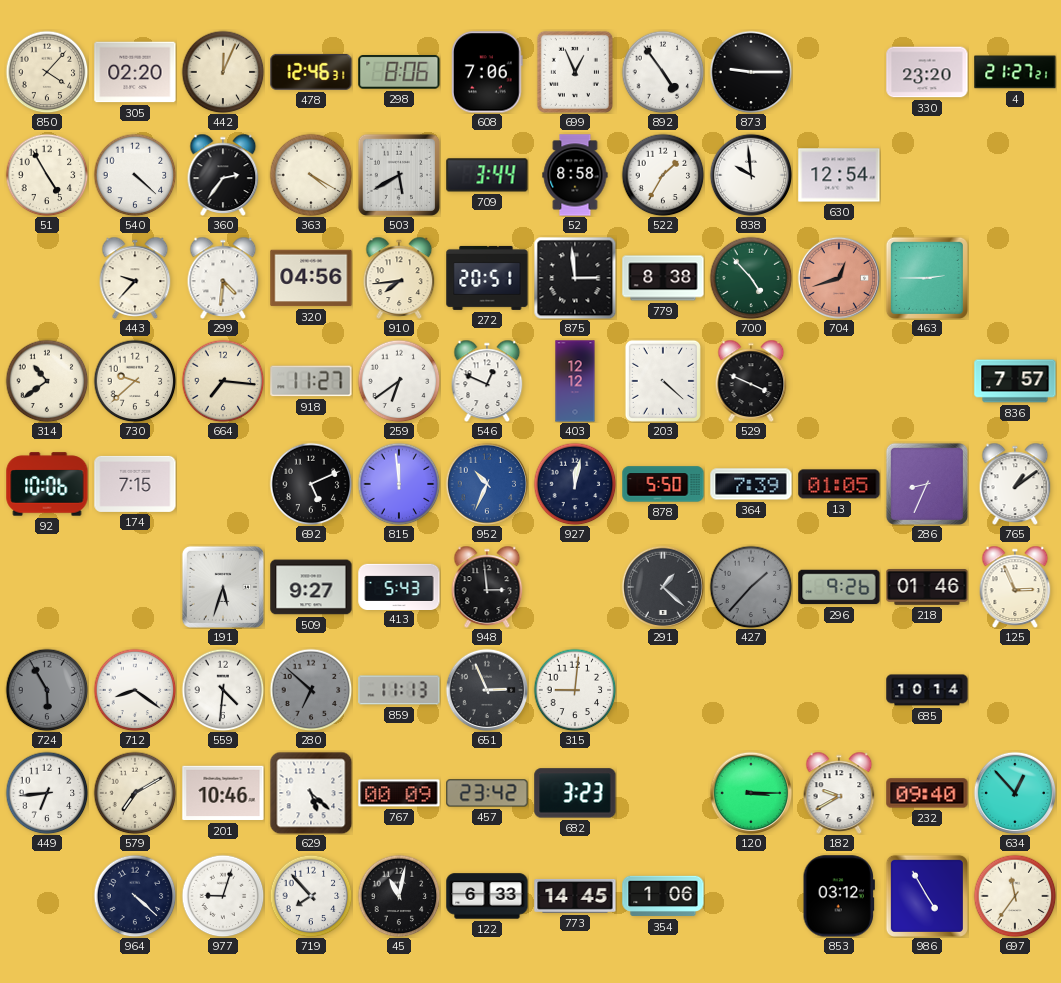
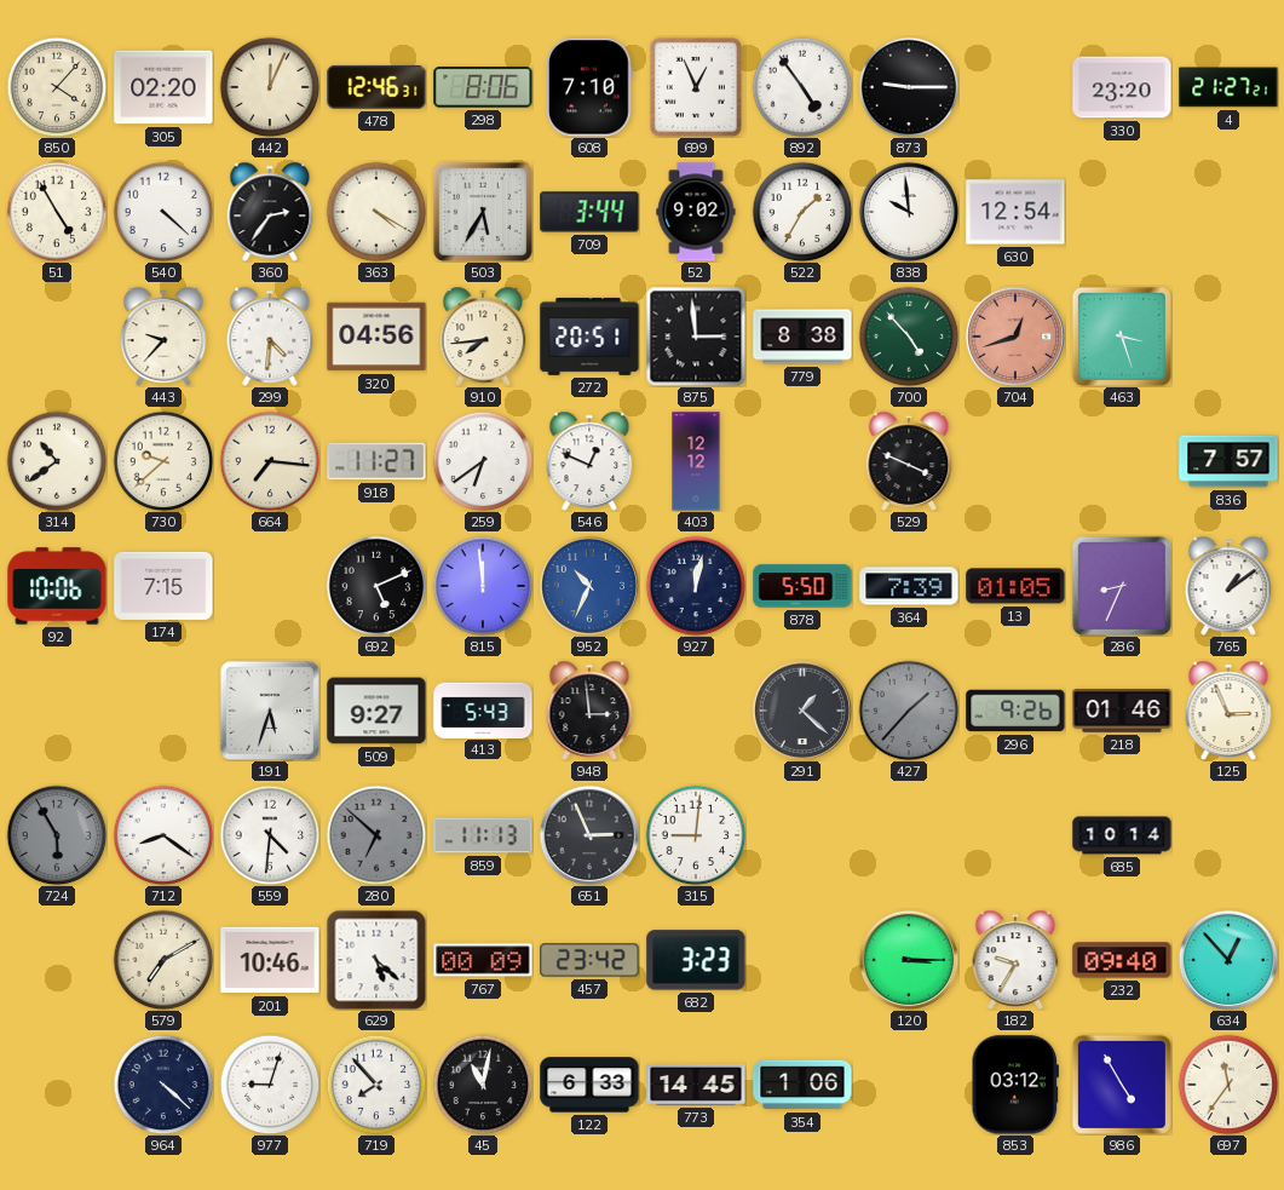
608: 7:06 -> 7:10 (589, 87)
503: 5:40 -> 5:35 (483, 212)
52: 8:58 -> 9:02 (696, 212)
463: 2:45 -> 3:27 (1122, 337)
203: 4:22 -> none (663, 381)
449: 6:44 -> none (47, 793)
182: 9:40 -> 9:35 (1015, 960)
